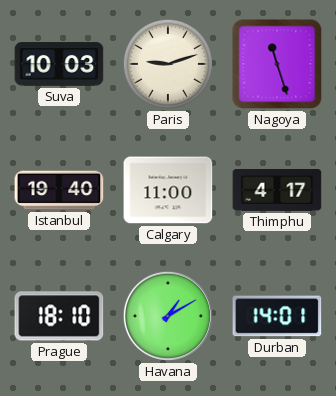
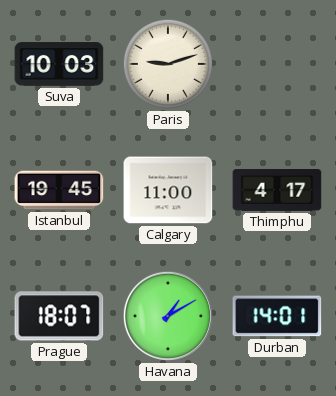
Nagoya: 11:27 -> none (277, 64)
Istanbul: 19:40 -> 19:45 (59, 190)
Prague: 18:10 -> 18:07 (59, 316)
